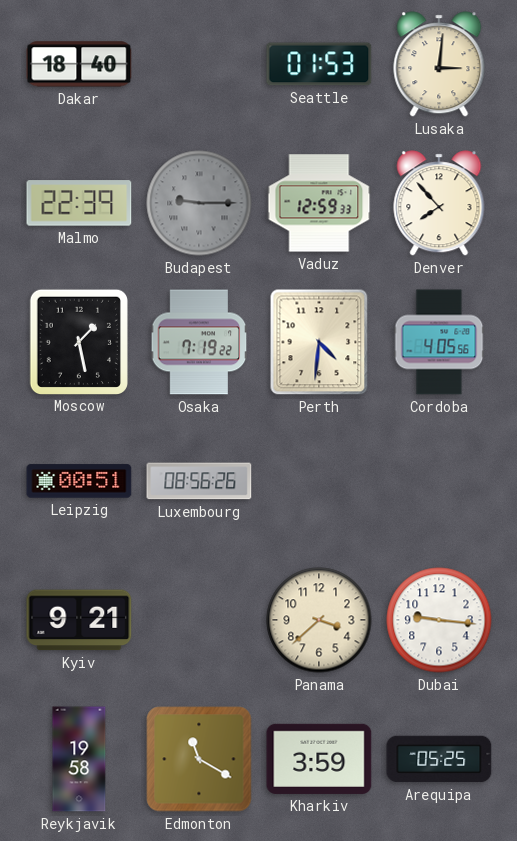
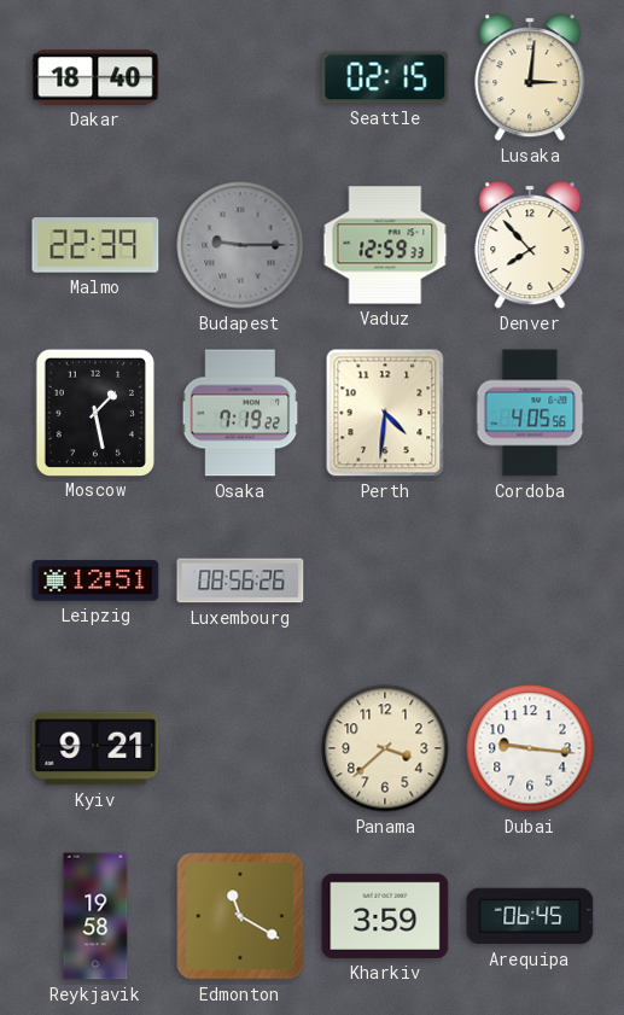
Seattle: 01:53 -> 02:15 (385, 77)
Leipzig: 00:51 -> 12:51 (95, 581)
Arequipa: 05:25 -> 06:45 (530, 916)
